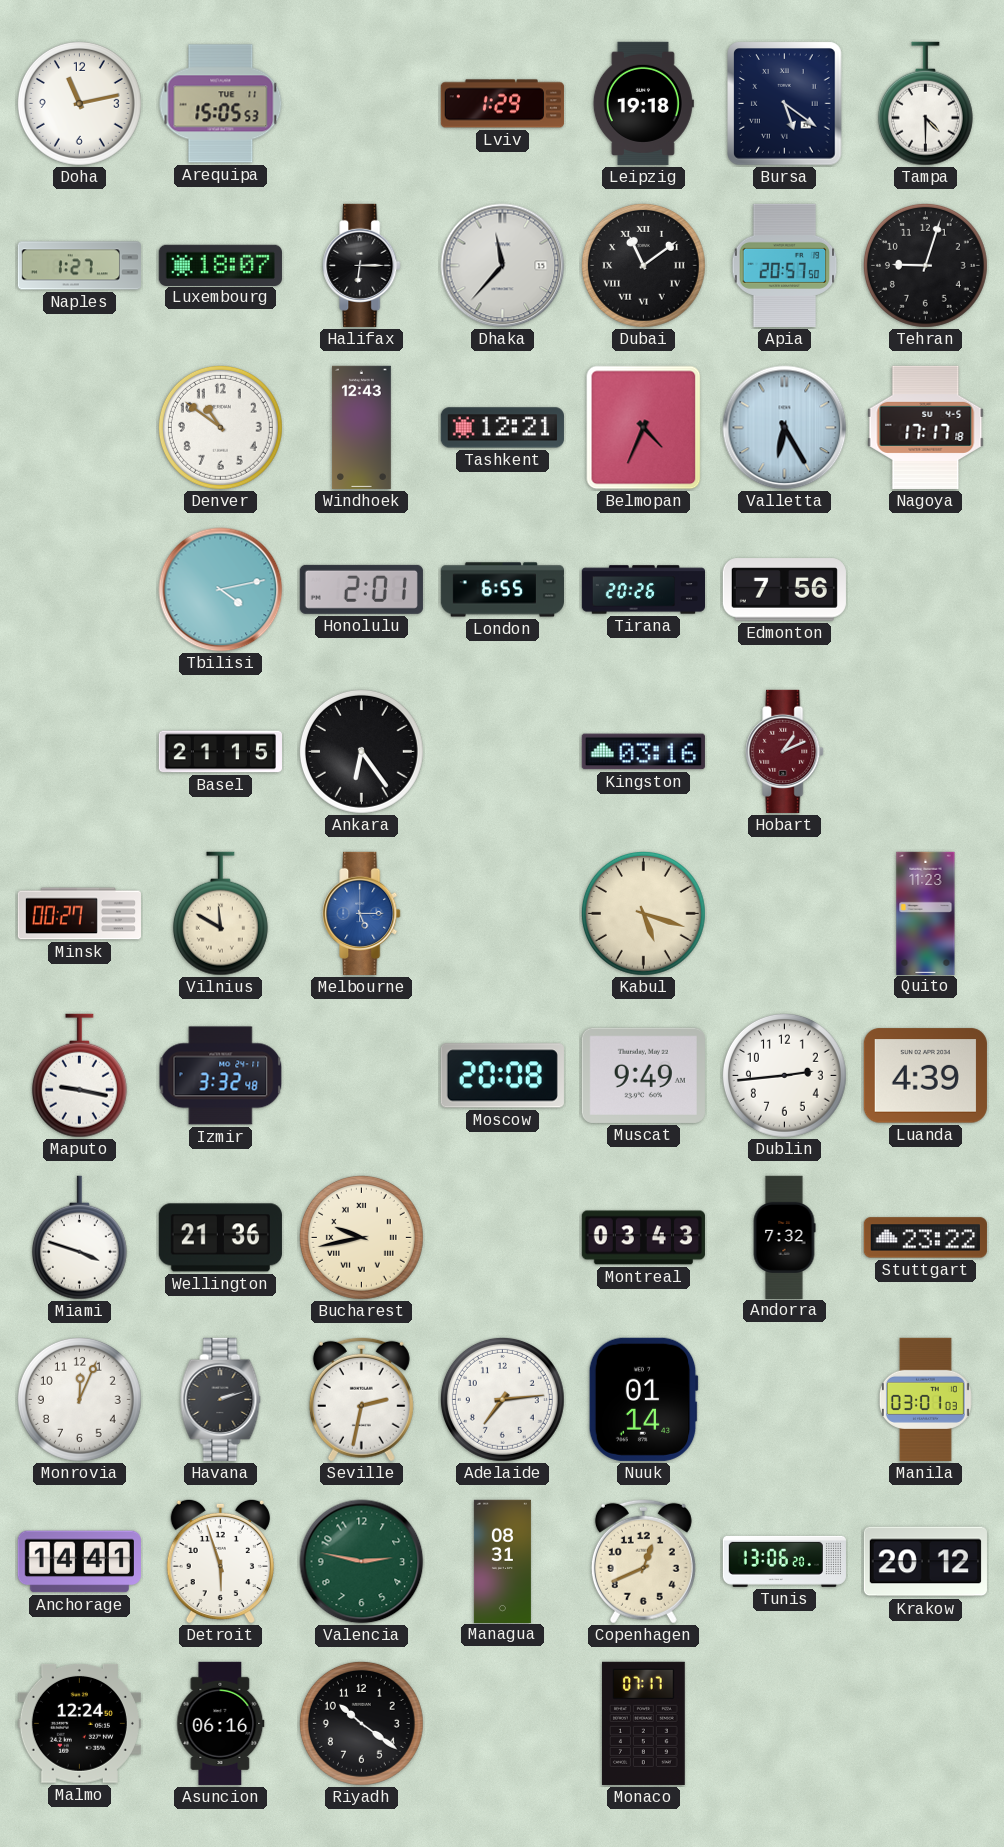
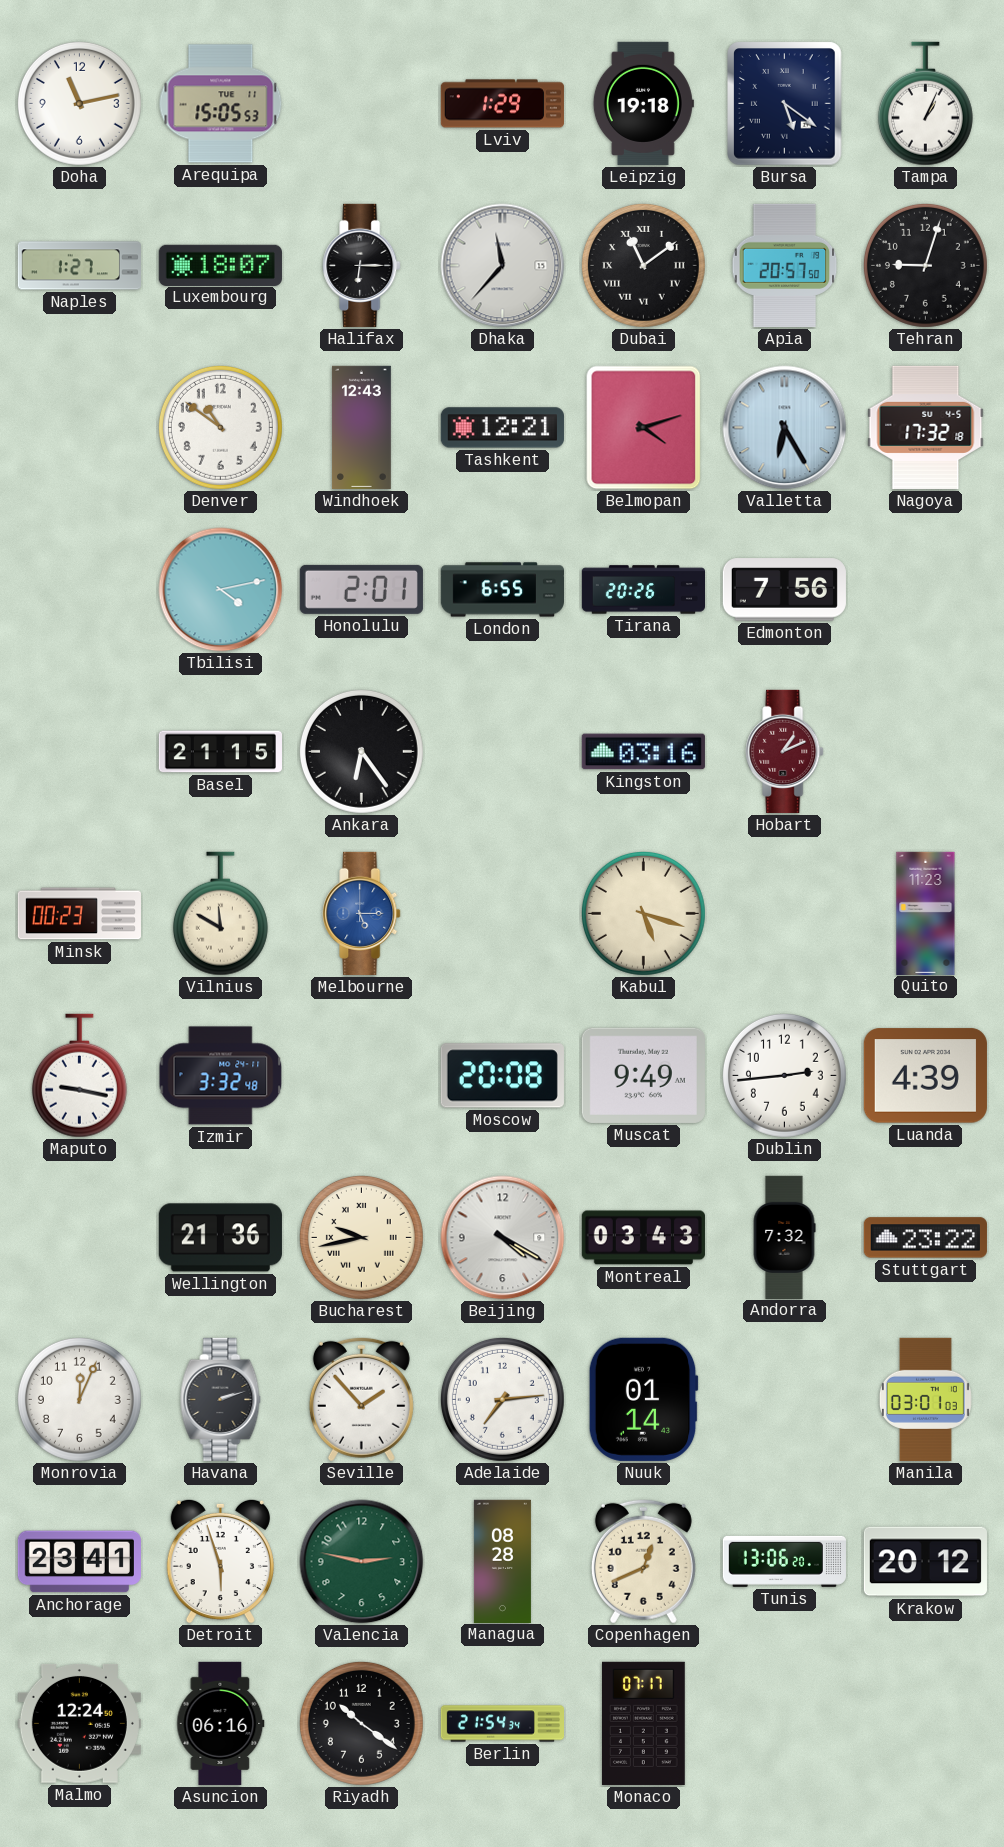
Tampa: 4:30 -> 1:04 (925, 104)
Belmopan: 4:34 -> 4:12 (644, 428)
Nagoya: 17:17 -> 17:32 (926, 427)
Minsk: 00:27 -> 00:23 (79, 914)
Miami: 3:48 -> none (79, 1238)
Beijing: none -> 4:20 (503, 1238)
Seville: 2:32 -> 1:53 (361, 1399)
Anchorage: 14:41 -> 23:41 (79, 1562)
Managua: 08:31 -> 08:28 (502, 1561)
Berlin: none -> 21:54 (502, 1724)
